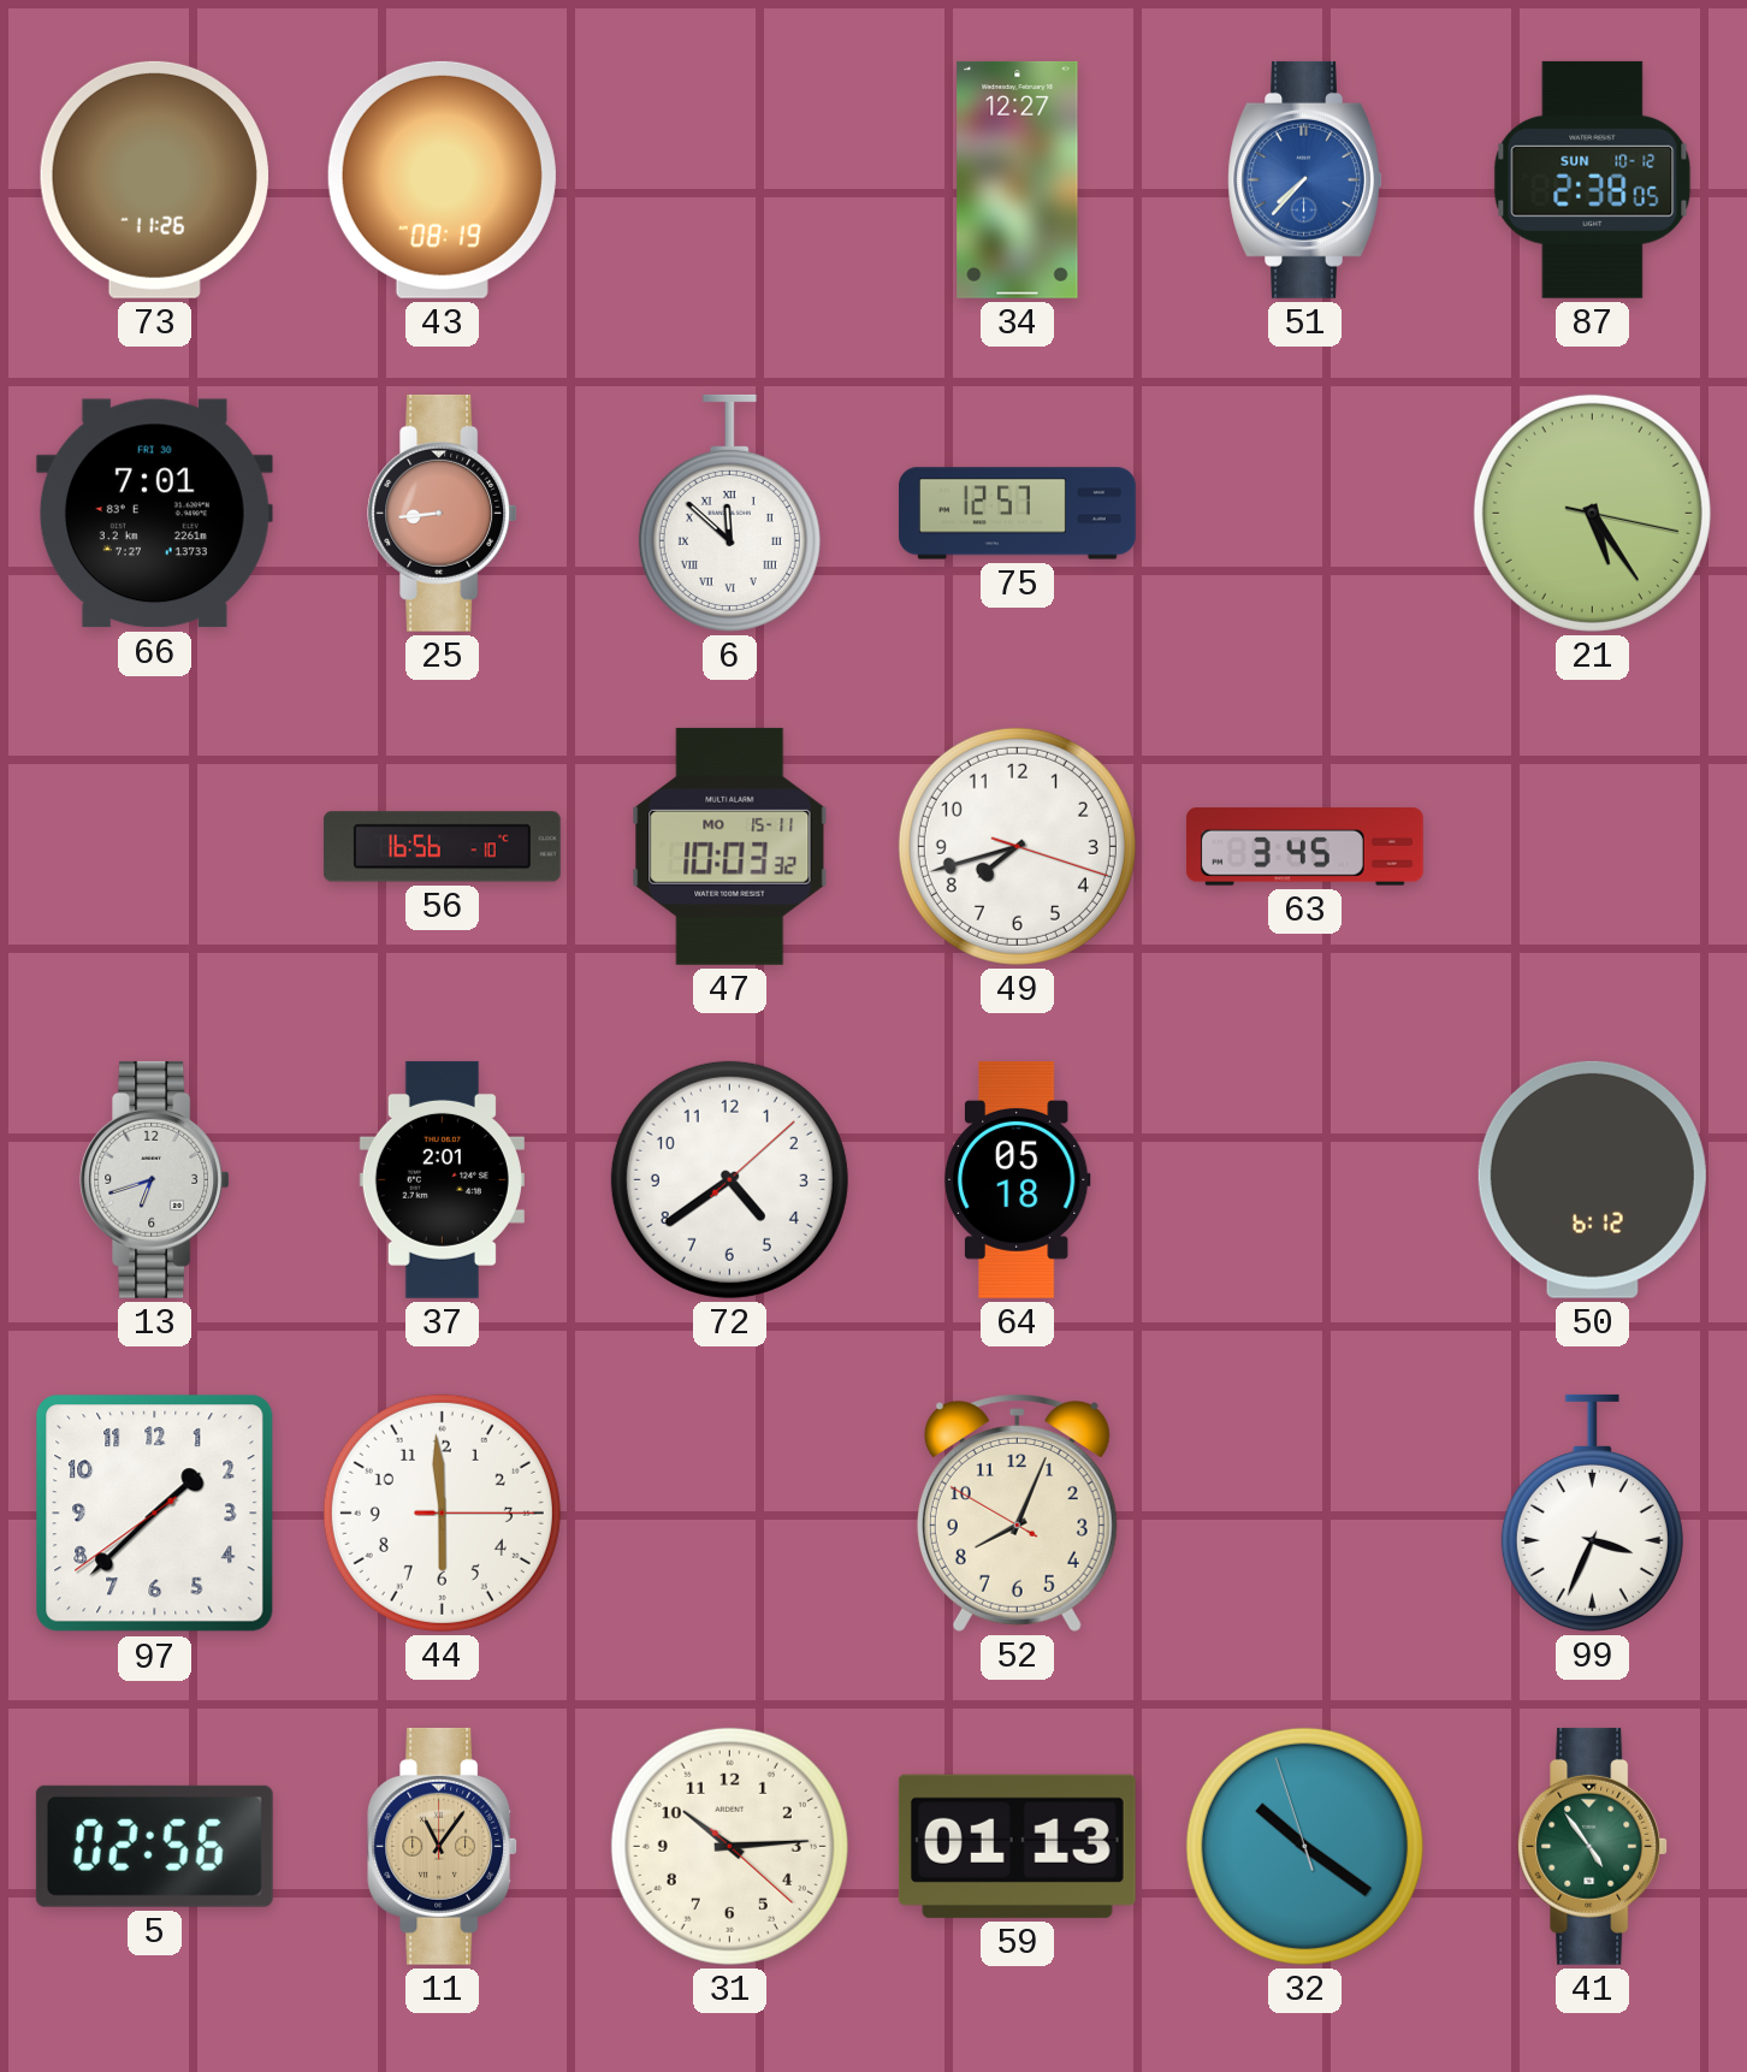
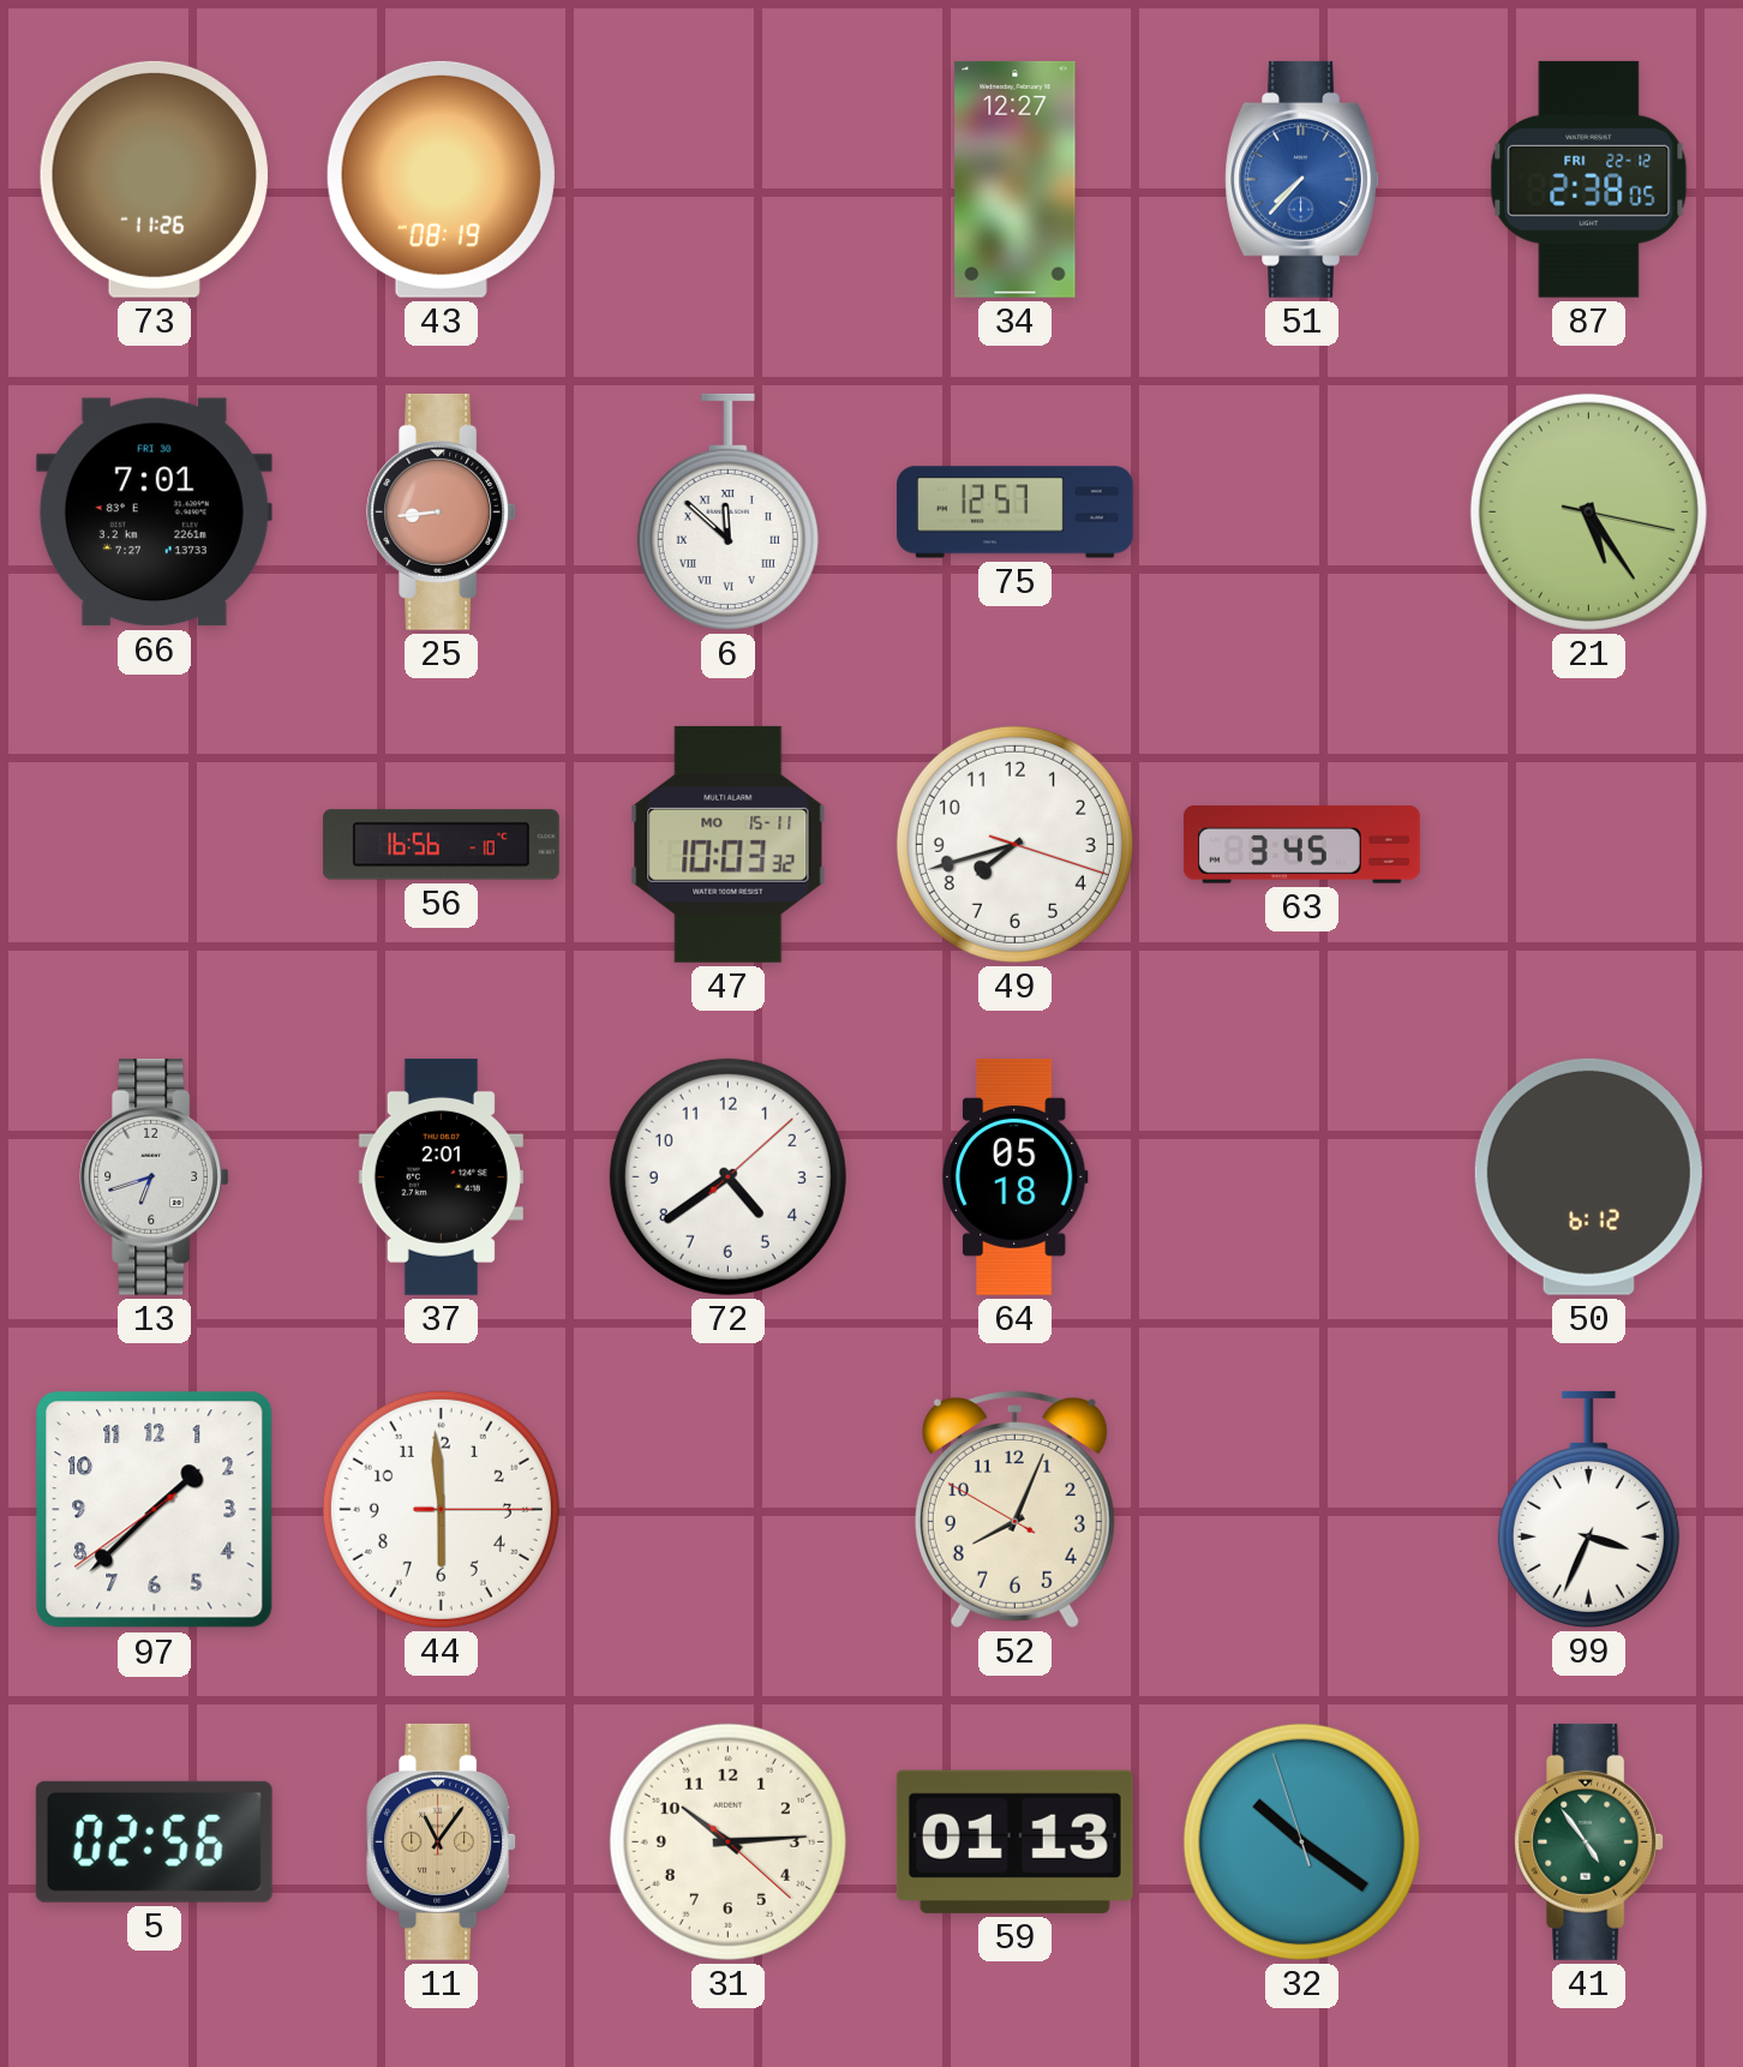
87 date: SUN 10-12 -> FRI 22-12 (1589, 179)
